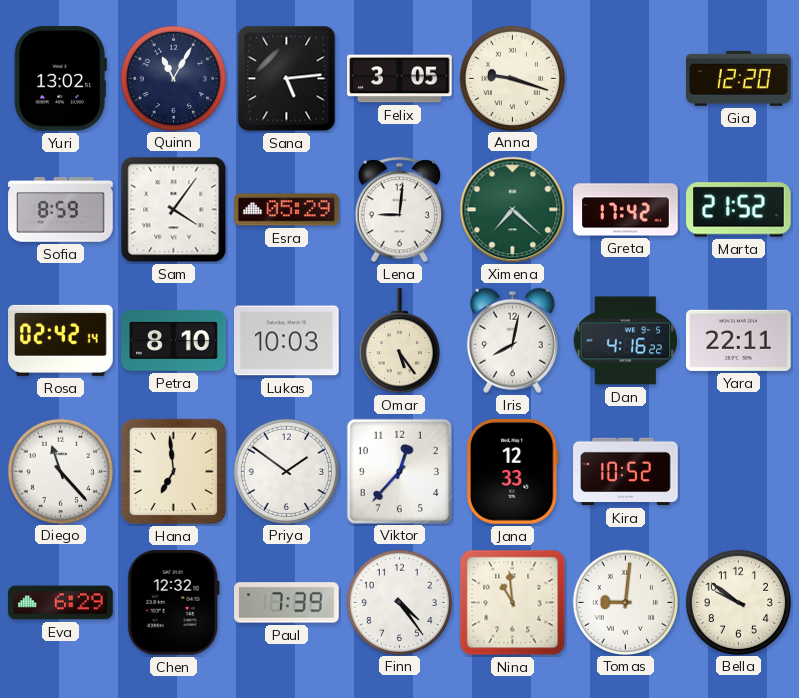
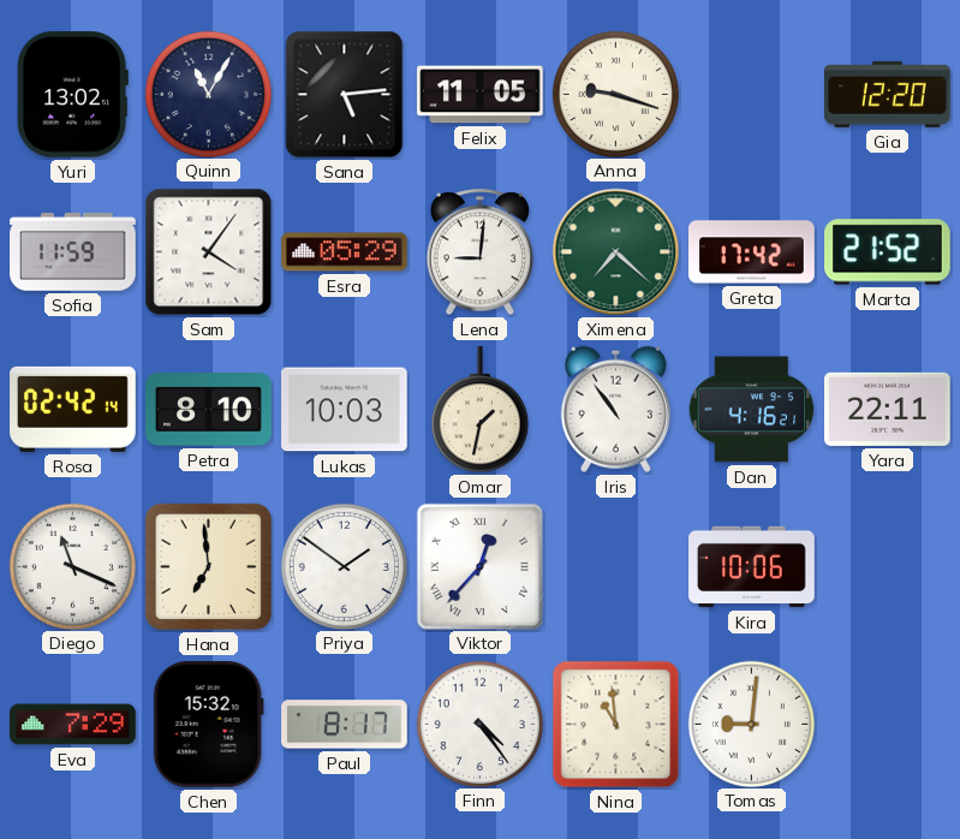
Felix: 3:05 -> 11:05 (481, 95)
Sofia: 8:59 -> 11:59 (73, 252)
Omar: 5:24 -> 1:32 (479, 410)
Iris: 8:02 -> 10:54 (615, 409)
Dan: 4:16:22 -> 4:16:21 (752, 410)
Diego: 11:23 -> 11:19 (72, 566)
Viktor numerals: Arabic -> Roman (479, 566)
Jana: 12:33 -> none (512, 472)
Kira: 10:52 -> 10:06 (752, 567)
Eva: 6:29 -> 7:29 (73, 725)
Chen: 12:32 -> 15:32 (208, 725)
Paul: 7:39 -> 8:17 (345, 725)
Bella: 9:51 -> none (738, 602)
